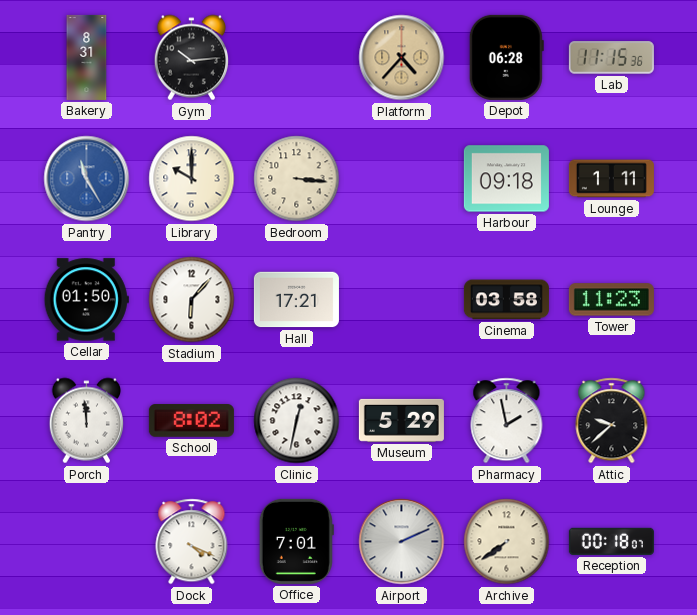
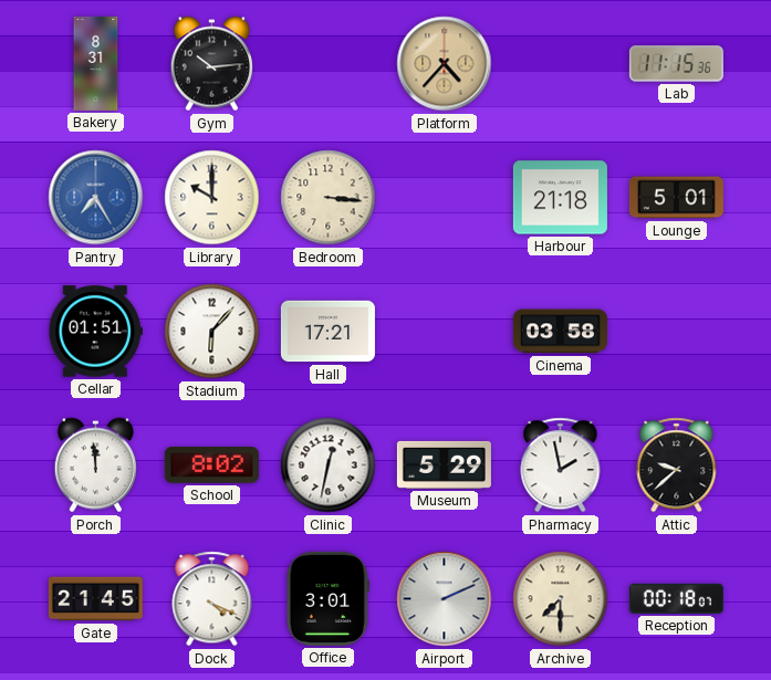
Depot: 06:28 -> none (506, 57)
Pantry: 11:25 -> 7:25 (96, 198)
Harbour: 09:18 -> 21:18 (560, 198)
Lounge: 1:11 -> 5:01 (676, 198)
Cellar: 01:50 -> 01:51 (95, 332)
Tower: 11:23 -> none (611, 300)
Gate: none -> 21:45 (95, 599)
Office: 7:01 -> 3:01 (327, 598)
Archive: 7:39 -> 7:30 (561, 599)
